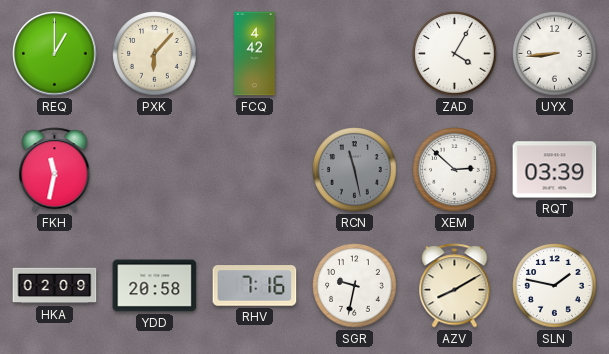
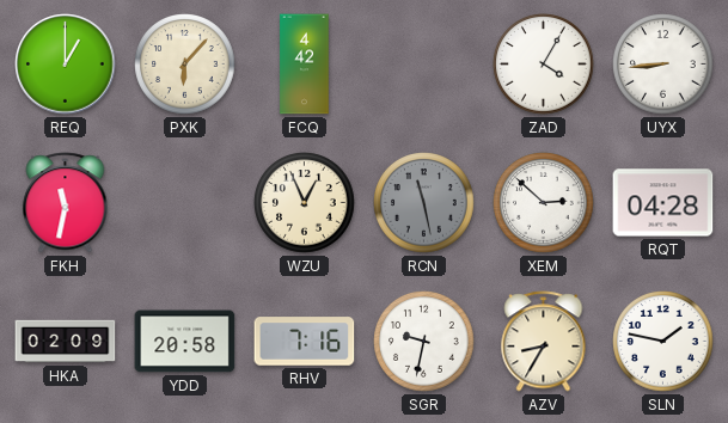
WZU: none -> 12:56 (305, 203)
RQT: 03:39 -> 04:28 (663, 203)
AZV: 8:10 -> 8:35 (544, 342)
